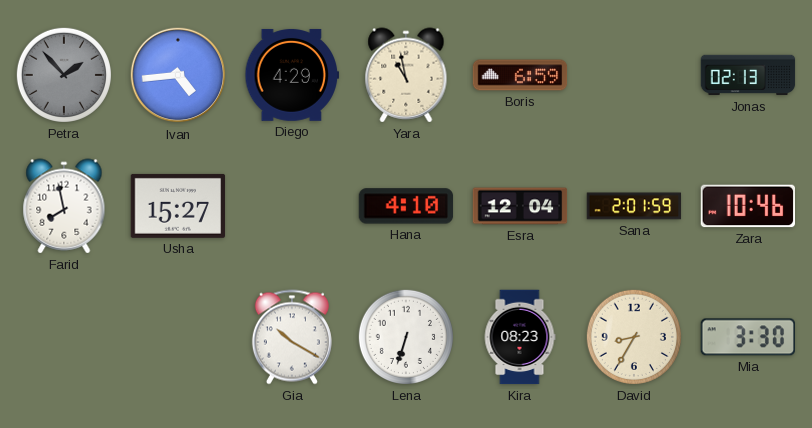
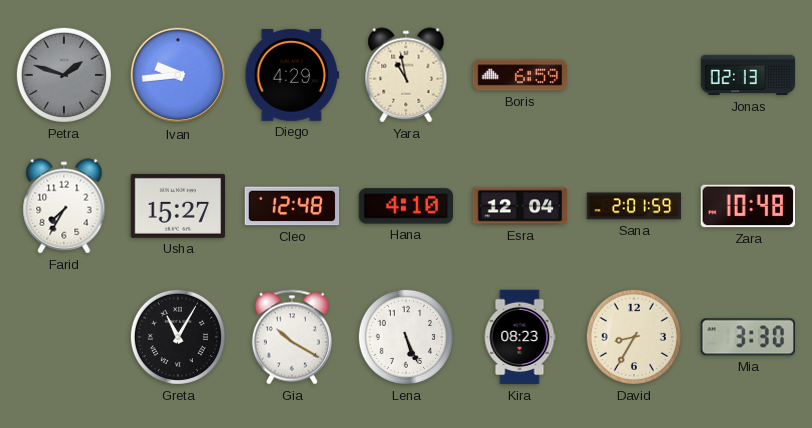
Petra: 1:53 -> 1:48 (64, 75)
Ivan: 4:44 -> 9:44 (178, 75)
Farid: 7:58 -> 7:35 (64, 206)
Cleo: none -> 12:48 (292, 206)
Zara: 10:46 -> 10:48 (747, 206)
Greta: none -> 11:05 (178, 337)
Lena: 6:33 -> 5:26 (406, 337)
